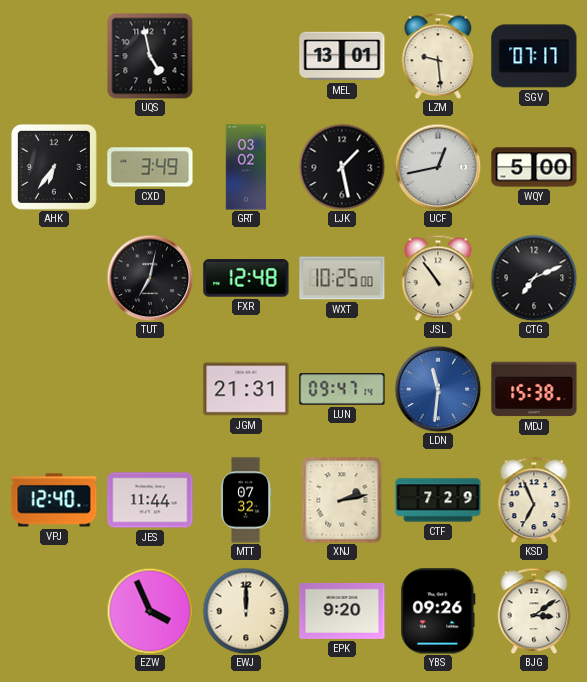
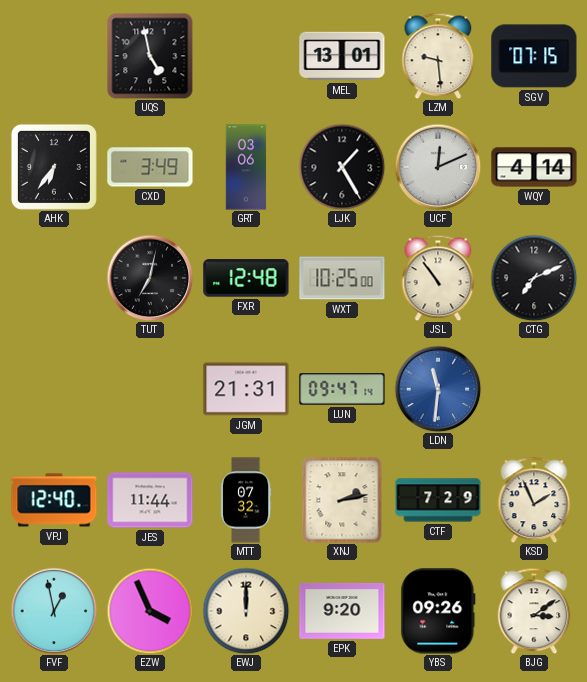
SGV: 07:17 -> 07:15 (534, 56)
GRT: 03:02 -> 03:06 (246, 167)
LJK: 1:28 -> 1:25 (342, 167)
UCF: 12:43 -> 12:11 (438, 167)
WQY: 5:00 -> 4:14 (534, 167)
MDJ: 15:38 -> none (534, 389)
KSD: 6:56 -> 1:56 (534, 500)
FVF: none -> 12:58 (54, 611)
